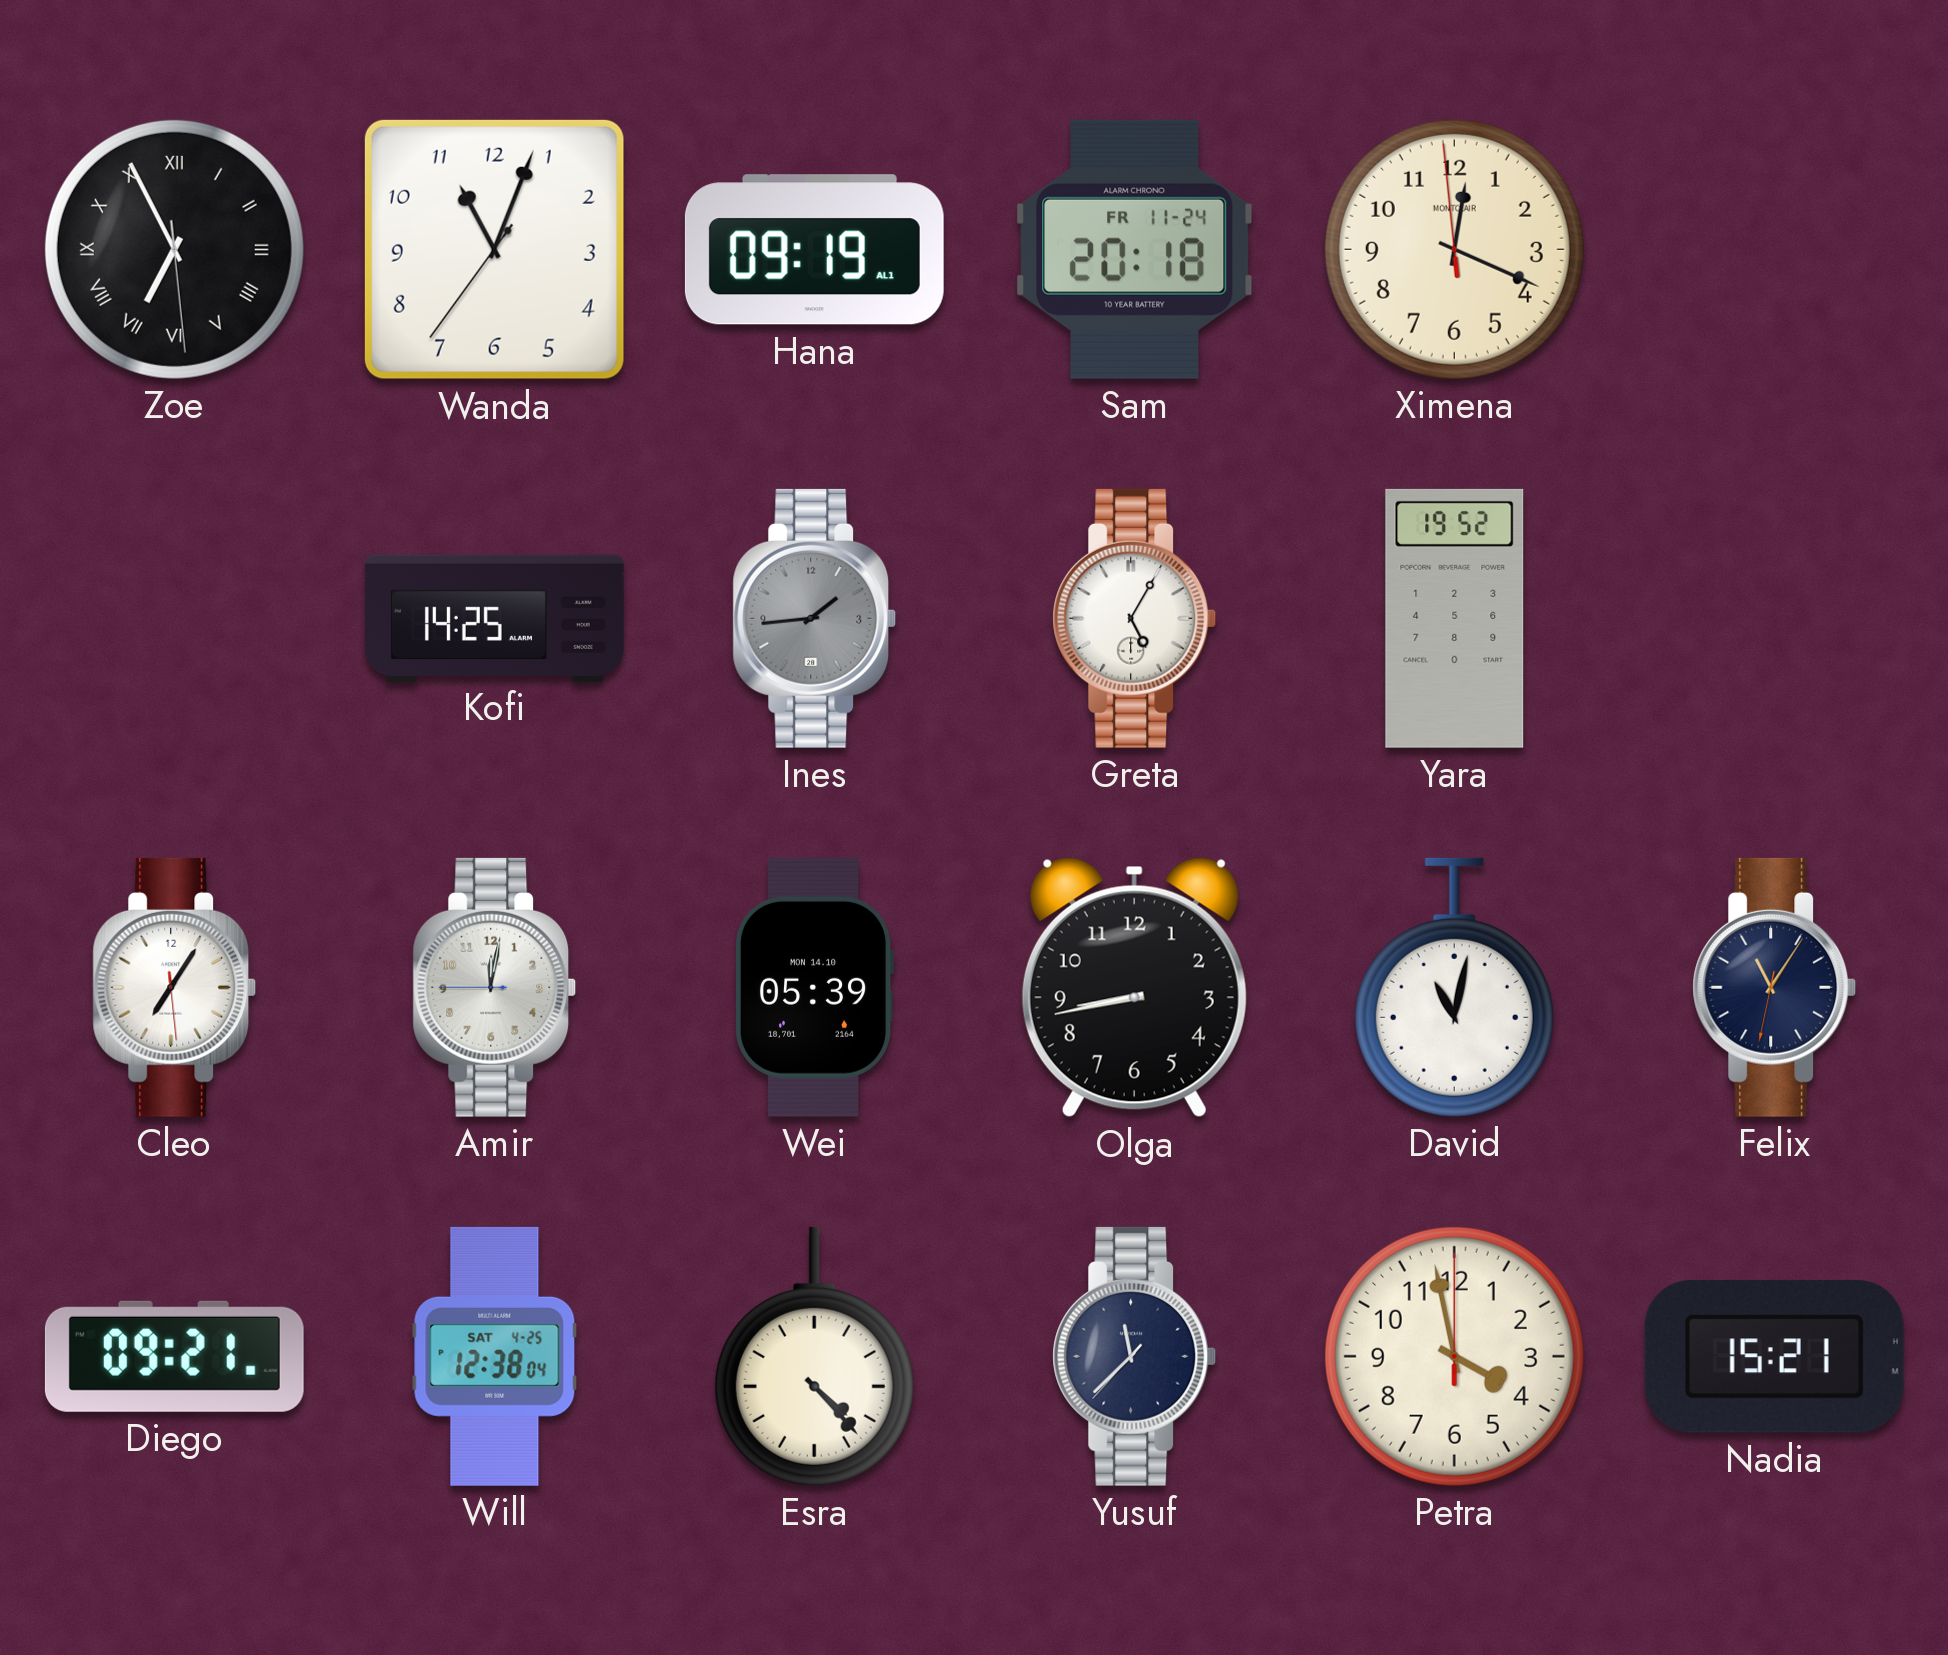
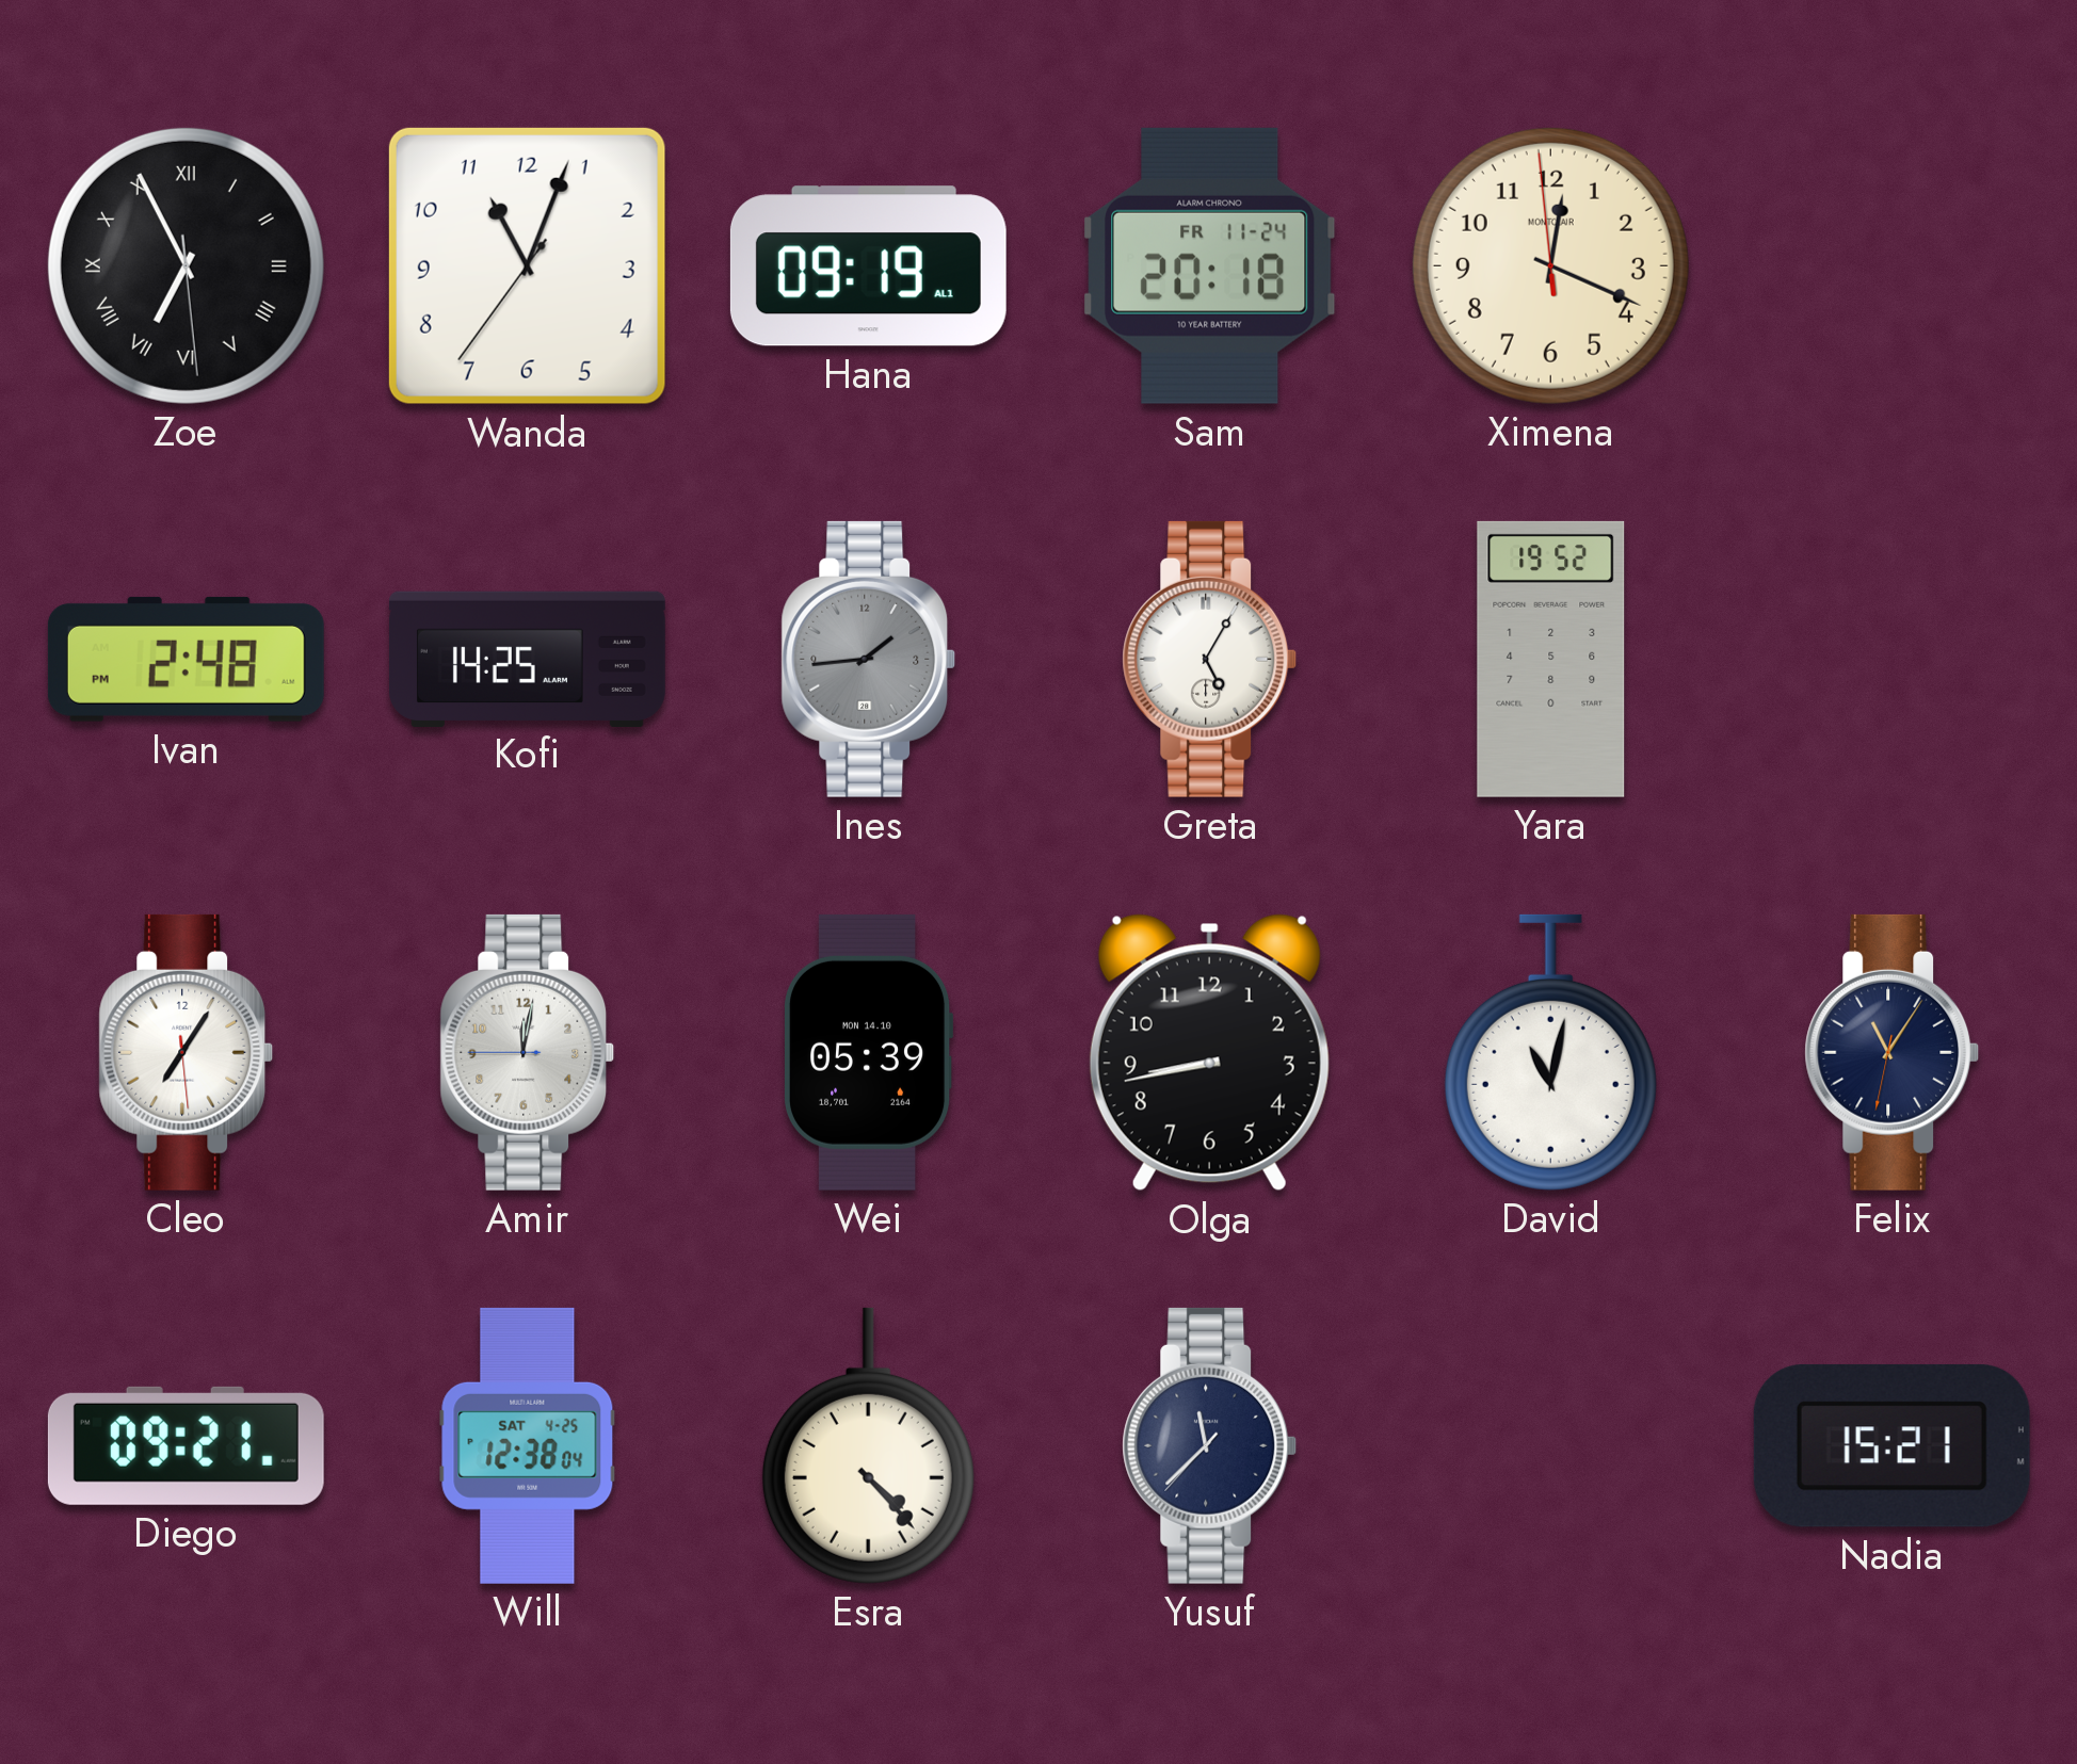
Ivan: none -> 2:48 (186, 659)
Petra: 3:58 -> none (1454, 1356)
